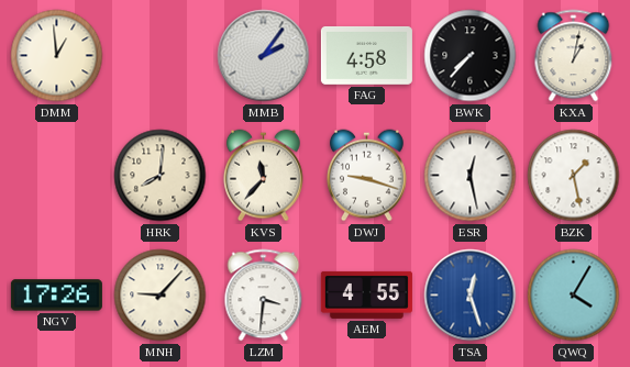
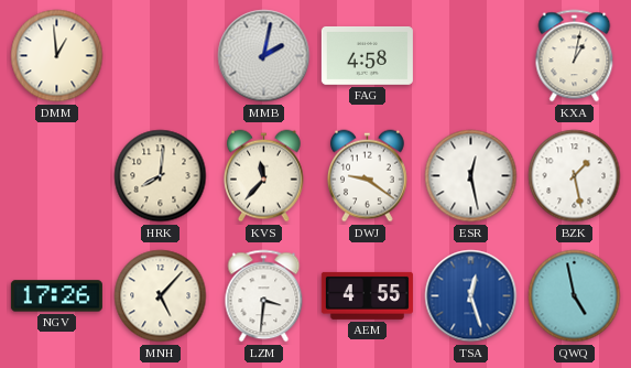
MMB: 2:06 -> 2:02 (264, 56)
BWK: 7:37 -> none (471, 56)
DWJ: 9:18 -> 9:21 (367, 176)
MNH: 9:07 -> 5:07 (161, 296)
QWQ: 4:05 -> 4:58 (575, 296)
